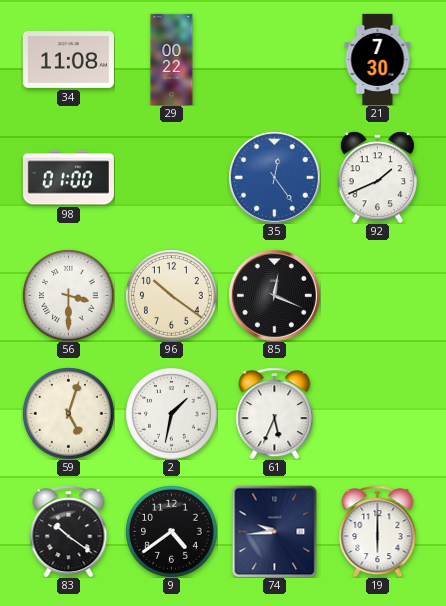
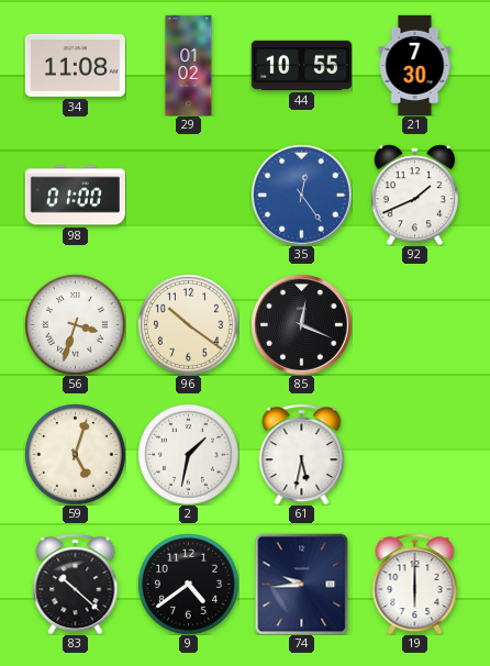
29: 00:22 -> 01:02 (189, 65)
44: none -> 10:55 (301, 65)
56: 3:30 -> 3:33 (76, 325)
61: 5:34 -> 5:32 (302, 454)
83: 10:21 -> 10:22 (76, 584)
